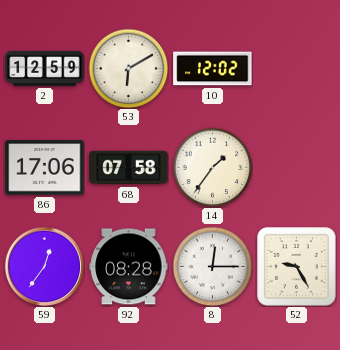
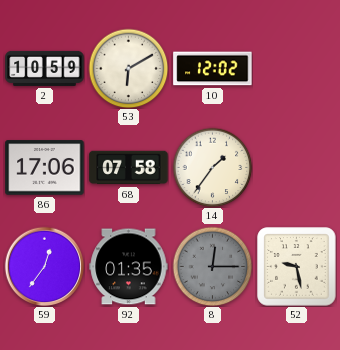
2: 12:59 -> 10:59 (45, 68)
92: 08:28 -> 01:35 (129, 267)
8 dial: white -> grey (212, 266)
52: 9:25 -> 9:28 (297, 267)
